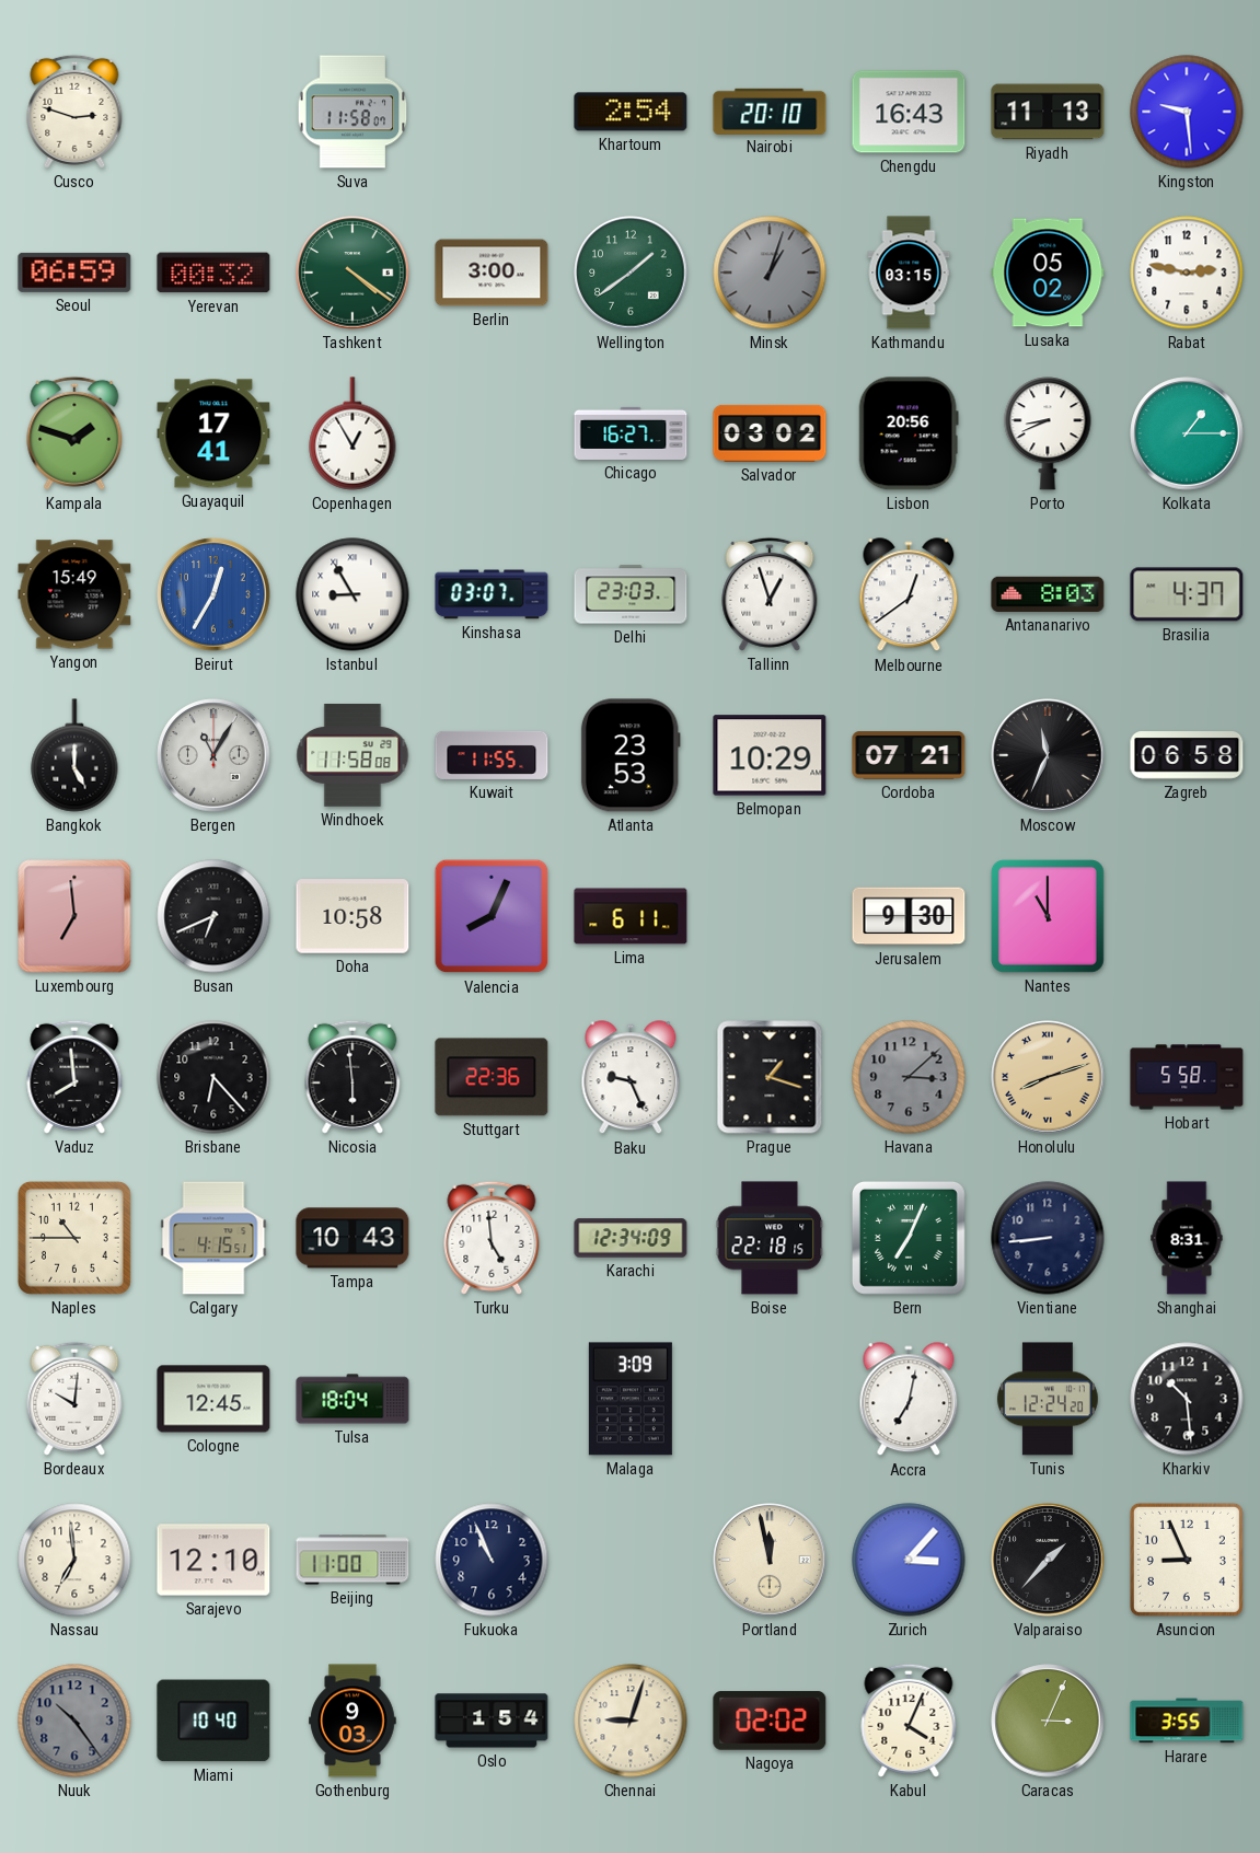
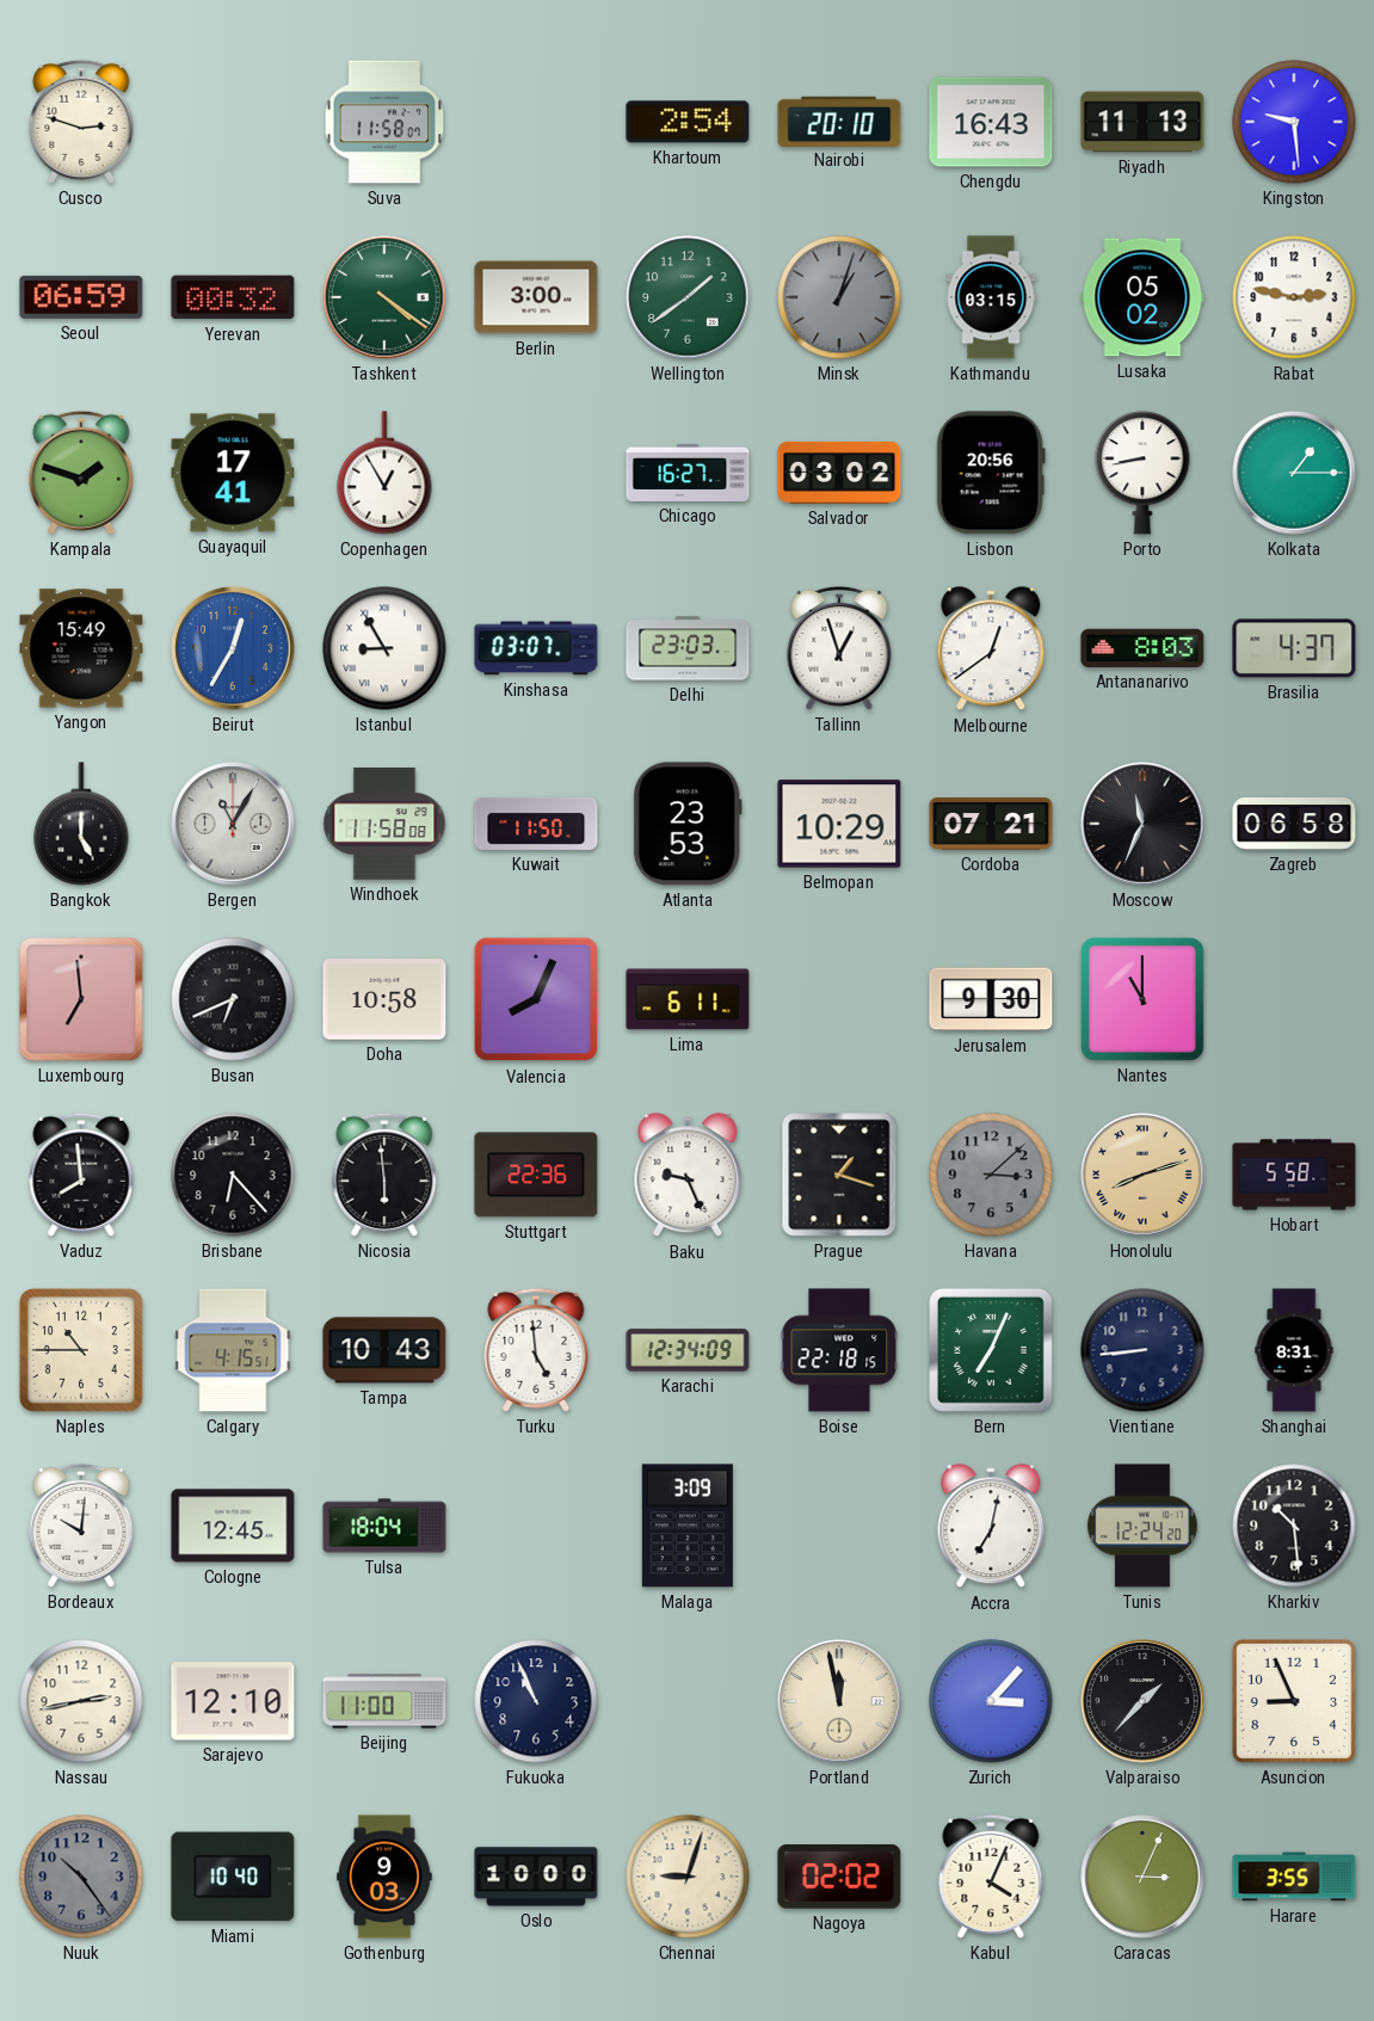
Porto: 8:41 -> 8:43 (1142, 473)
Kuwait: 11:55 -> 11:50 (536, 824)
Nassau: 6:59 -> 2:43 (81, 1701)
Oslo: 1:54 -> 10:00 (536, 1877)
